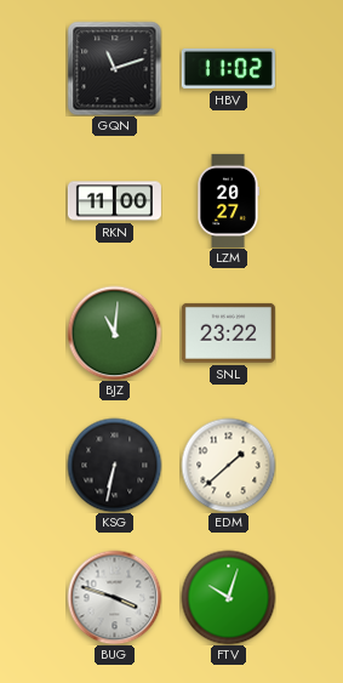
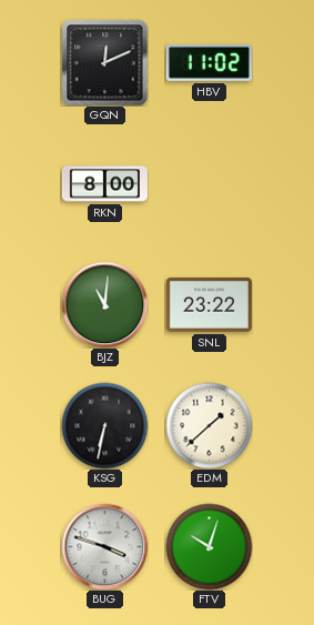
GQN: 11:12 -> 12:11 (104, 62)
RKN: 11:00 -> 8:00 (104, 184)
LZM: 20:27 -> none (229, 200)
